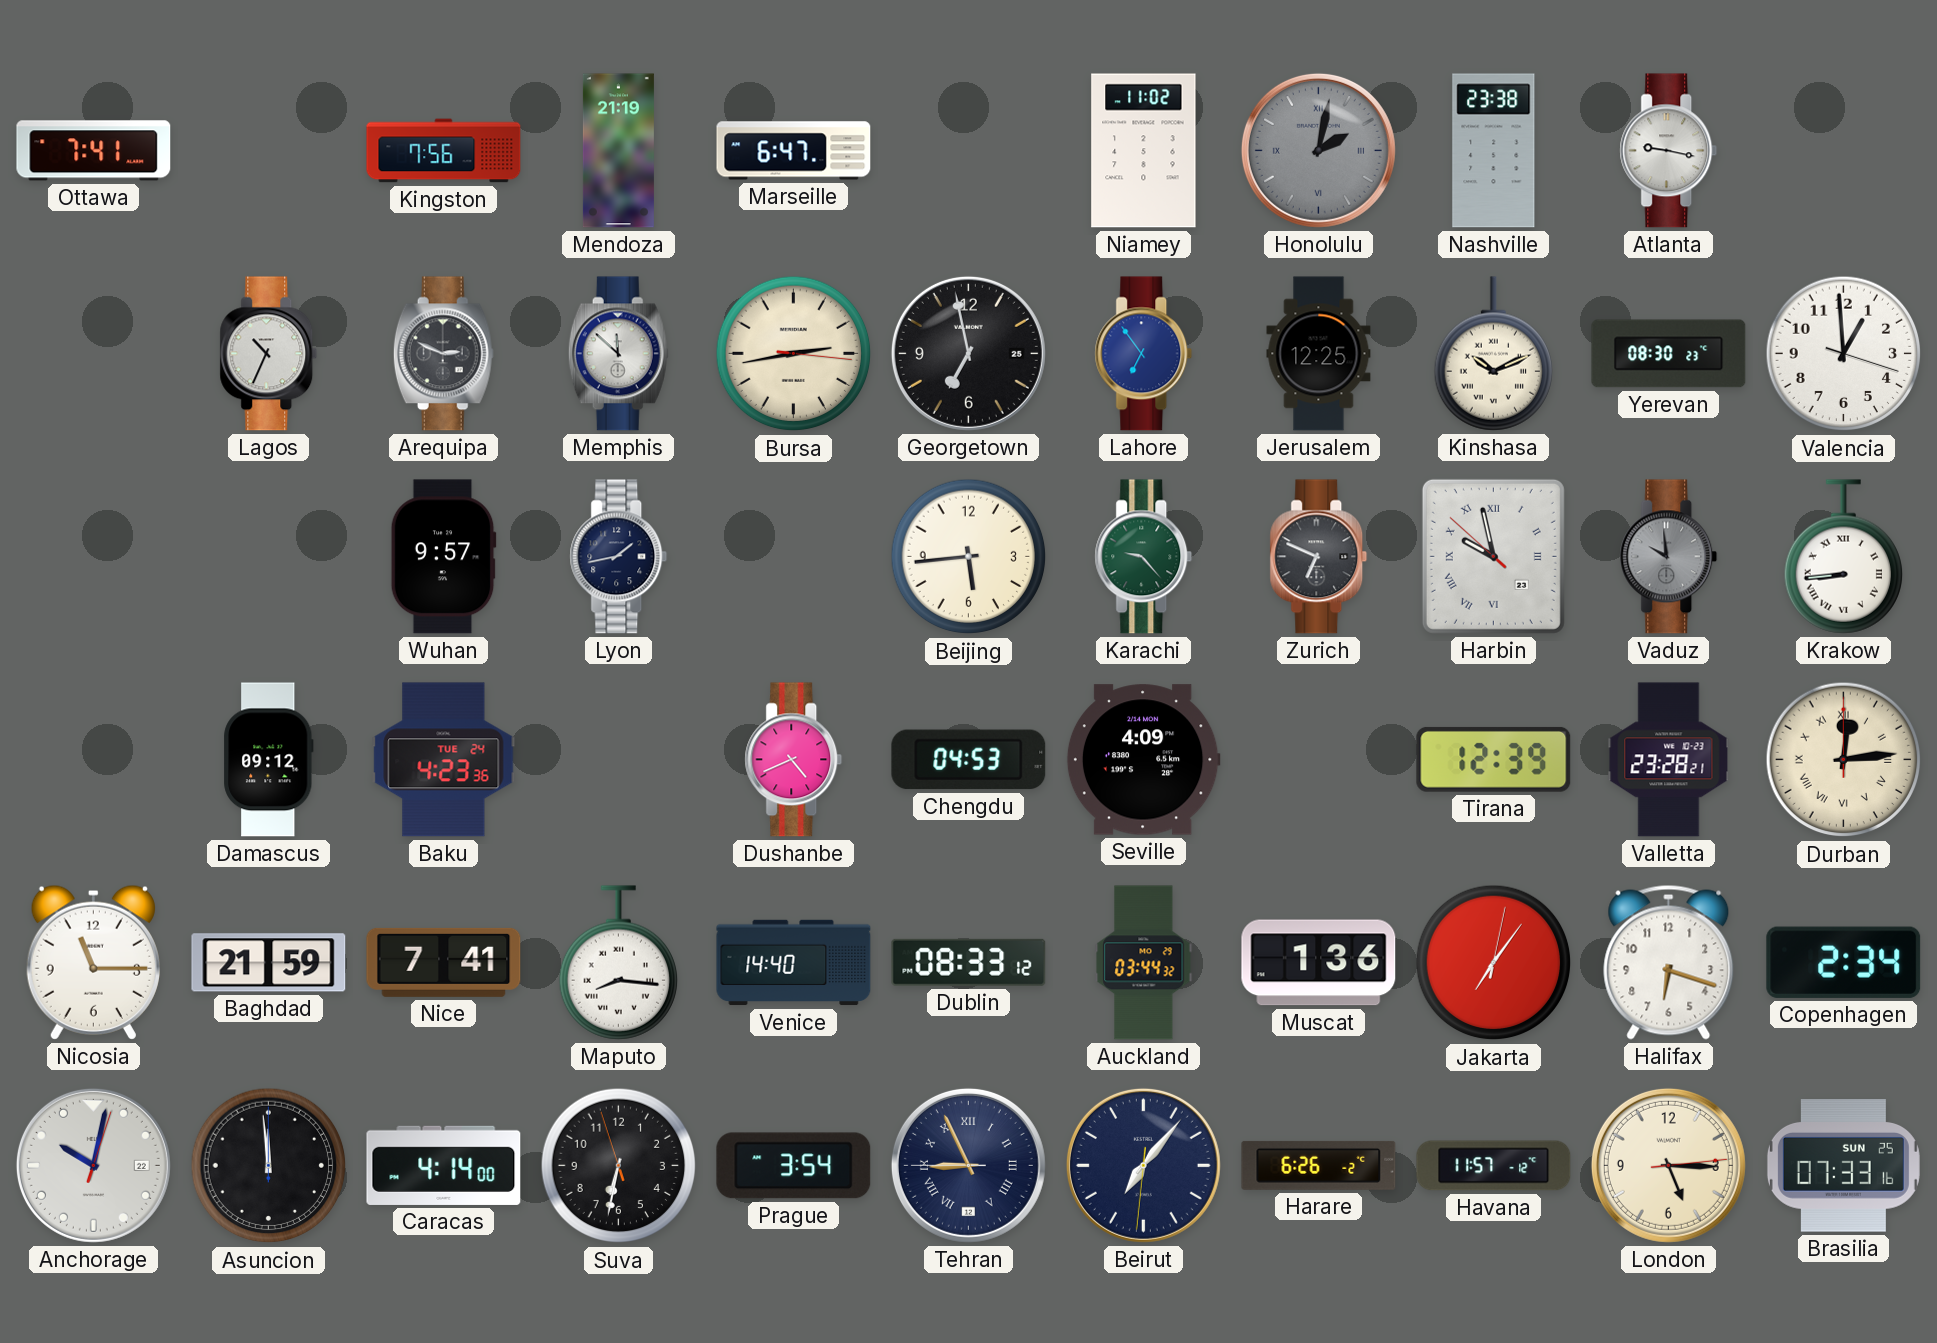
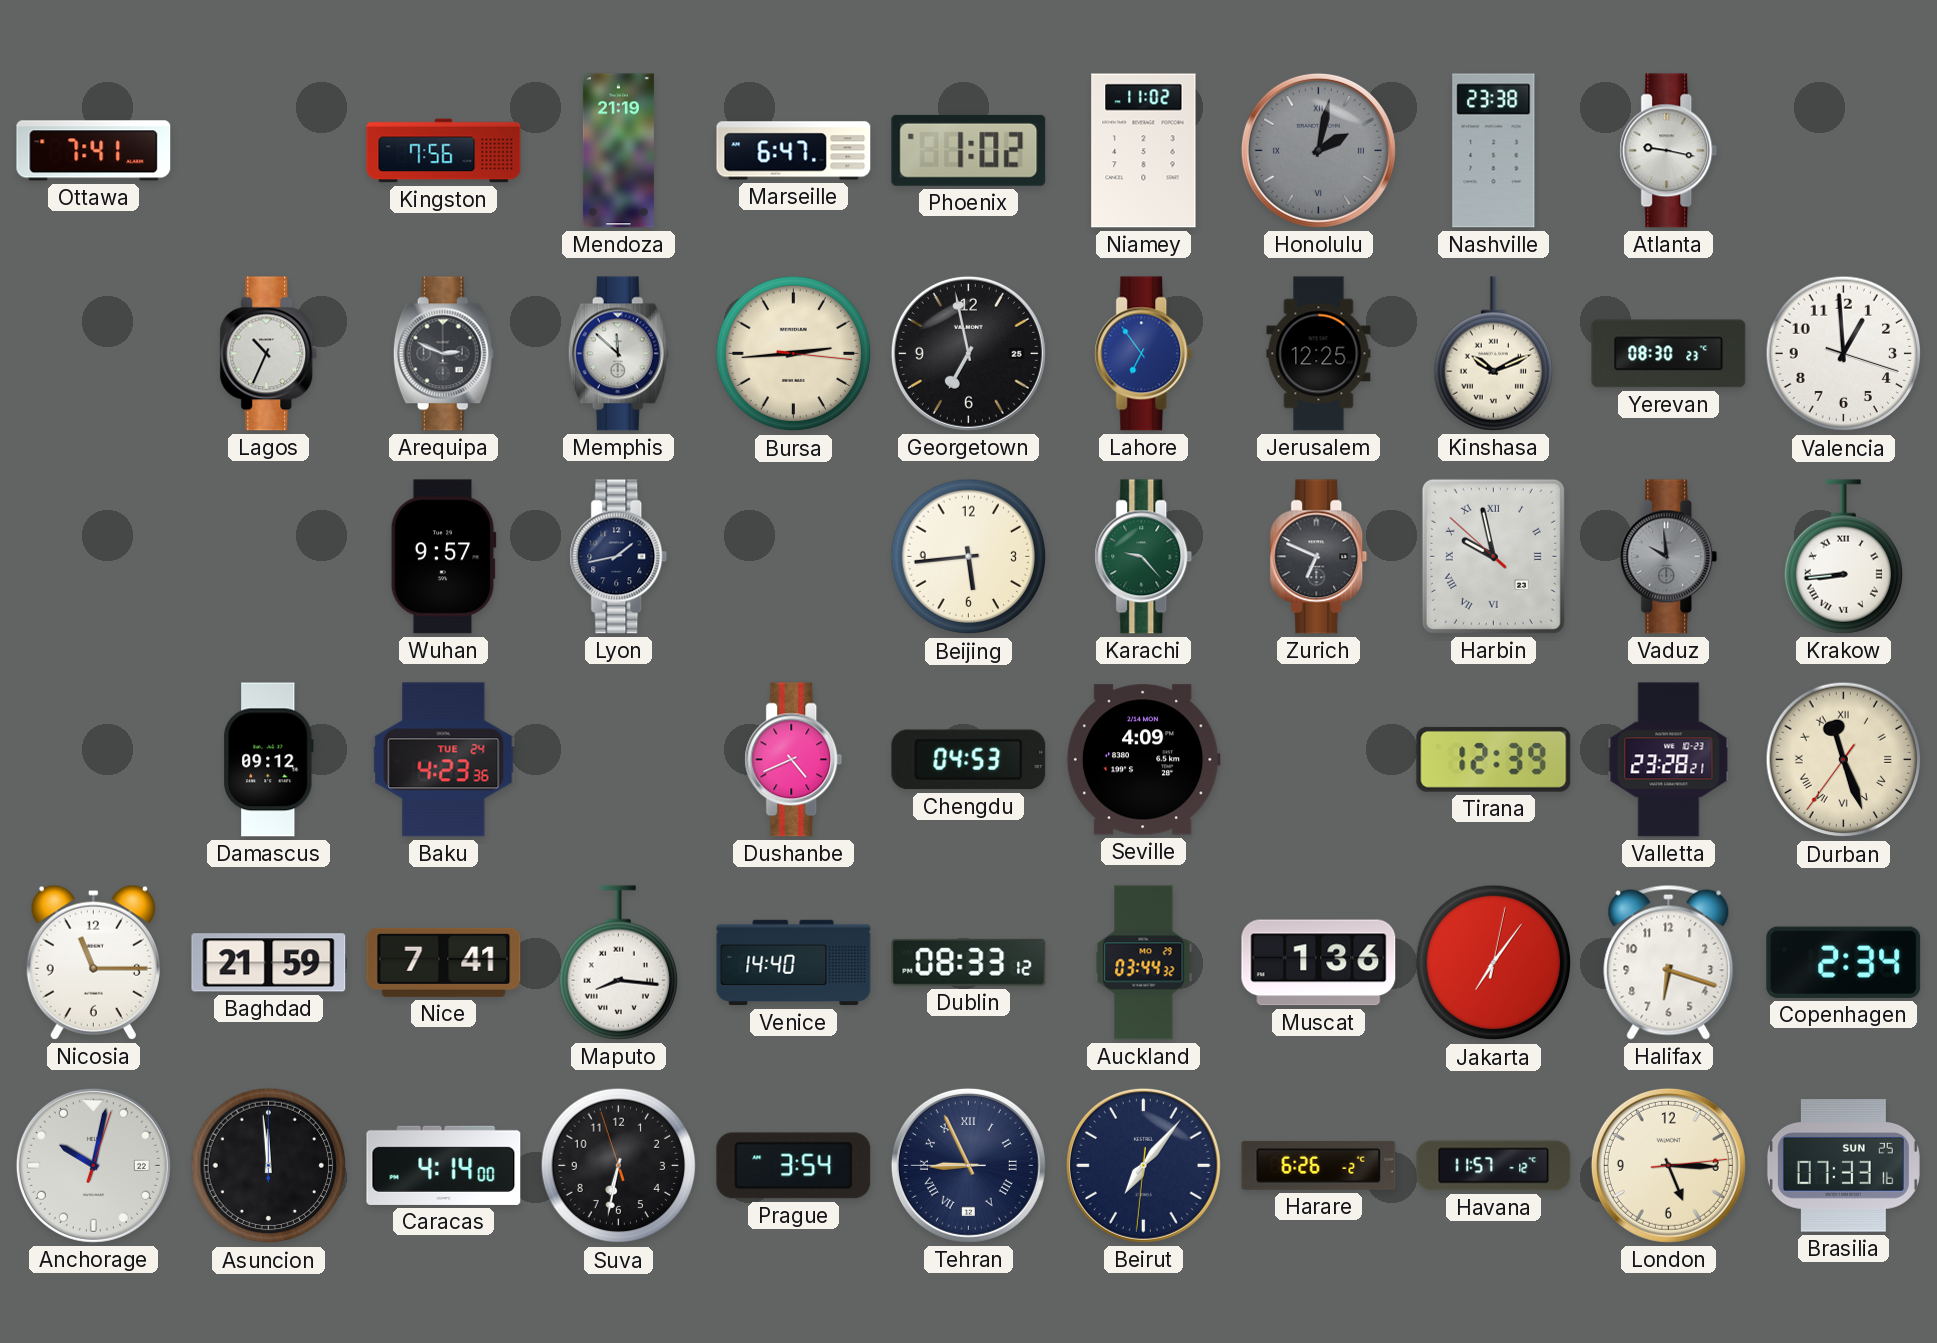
Phoenix: none -> 1:02 (969, 150)
Bursa: 2:43 -> 2:44 (794, 354)
Durban: 12:14 -> 11:26 (1844, 760)
